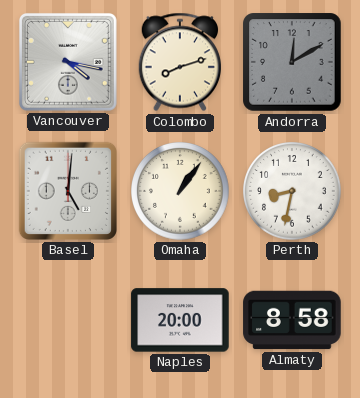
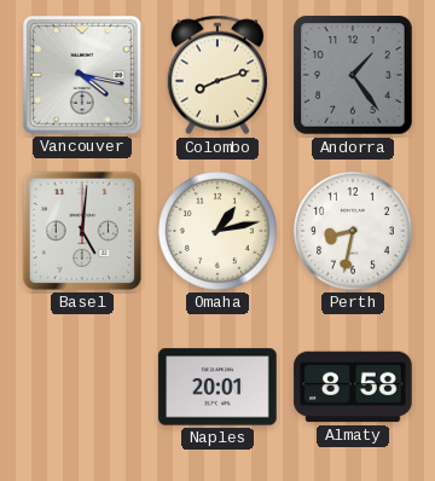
Andorra: 12:10 -> 1:24 (353, 75)
Omaha: 1:06 -> 1:13 (217, 231)
Naples: 20:00 -> 20:01 (217, 387)
